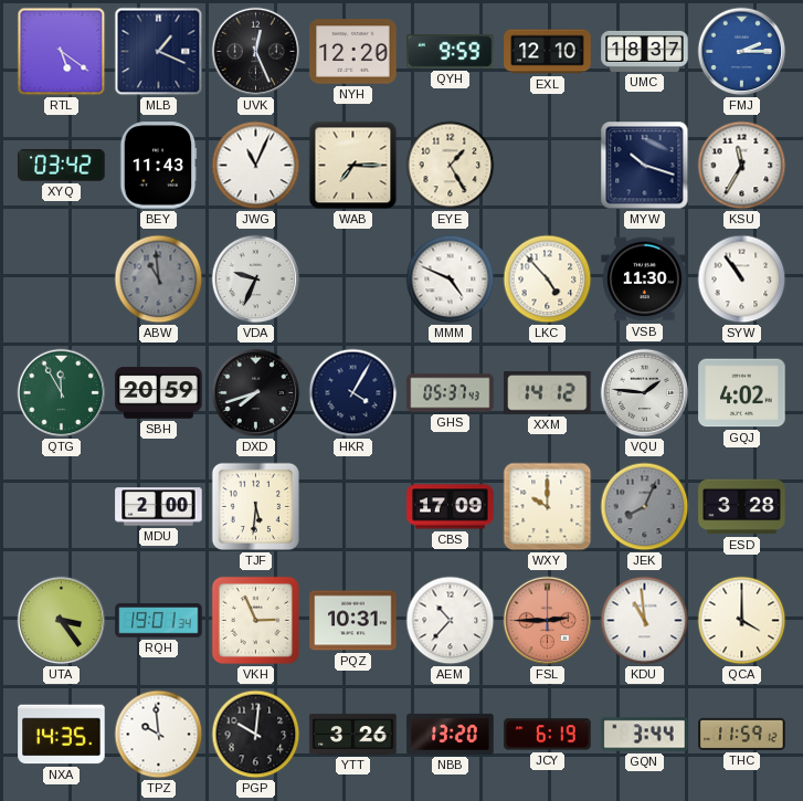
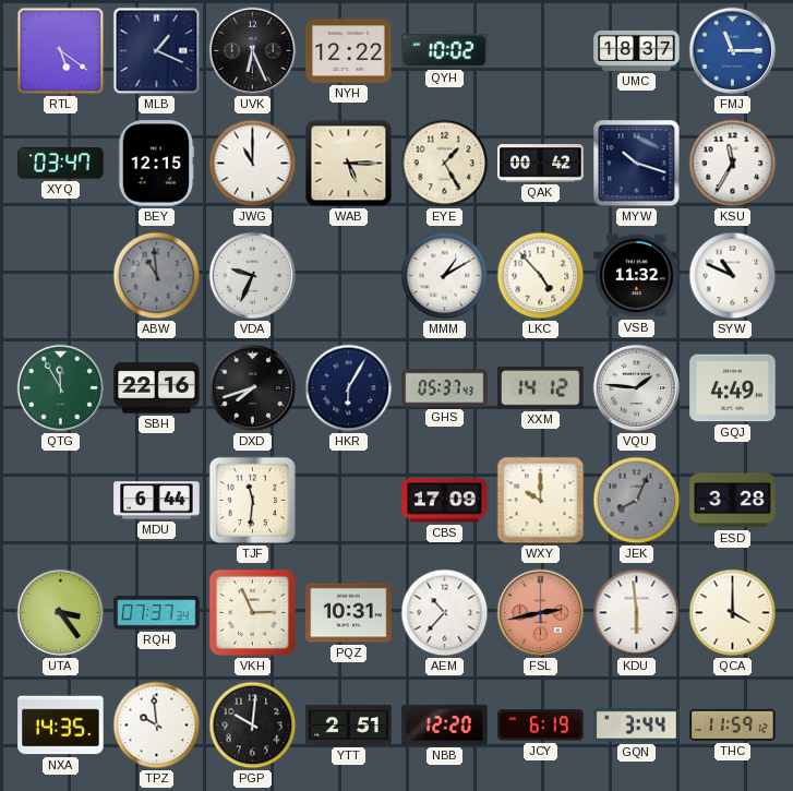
UVK: 12:26 -> 6:26 (253, 51)
NYH: 12:20 -> 12:22 (349, 51)
QYH: 9:59 -> 10:02 (445, 51)
EXL: 12:10 -> none (548, 52)
FMJ: 2:15 -> 11:15 (733, 51)
XYQ: 03:42 -> 03:47 (61, 164)
BEY: 11:43 -> 12:15 (156, 164)
JWG: 11:04 -> 11:00 (253, 164)
WAB: 7:15 -> 5:15 (349, 164)
QAK: none -> 00:42 (541, 164)
MMM: 4:49 -> 1:10 (445, 276)
VSB: 11:30 -> 11:32 (637, 276)
SYW: 10:54 -> 10:49 (733, 276)
SBH: 20:59 -> 22:16 (157, 388)
HKR: 4:05 -> 6:05 (349, 388)
GQJ: 4:02 -> 4:49 (733, 388)
MDU: 2:00 -> 6:44 (157, 501)
TJF: 5:31 -> 11:31 (252, 500)
RQH: 19:01 -> 07:37 (157, 613)
FSL: 2:45 -> 2:43 (541, 613)
KDU: 10:59 -> 5:59 (637, 613)
YTT: 3:26 -> 2:51 (349, 726)
NBB: 13:20 -> 12:20 (445, 724)
